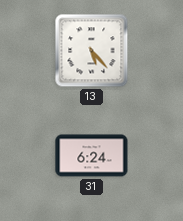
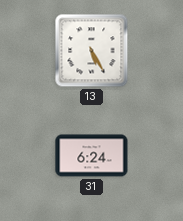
13: 5:23 -> 5:25 (92, 51)
